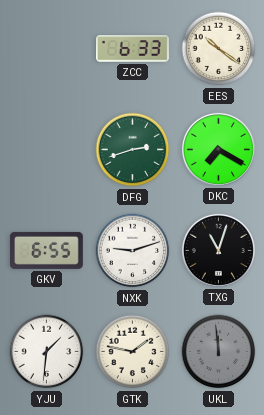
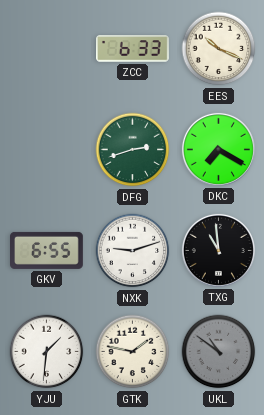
EES: 10:21 -> 10:19 (219, 49)
TXG: 11:03 -> 10:59 (218, 250)
UKL: 11:59 -> 10:51 (219, 352)
